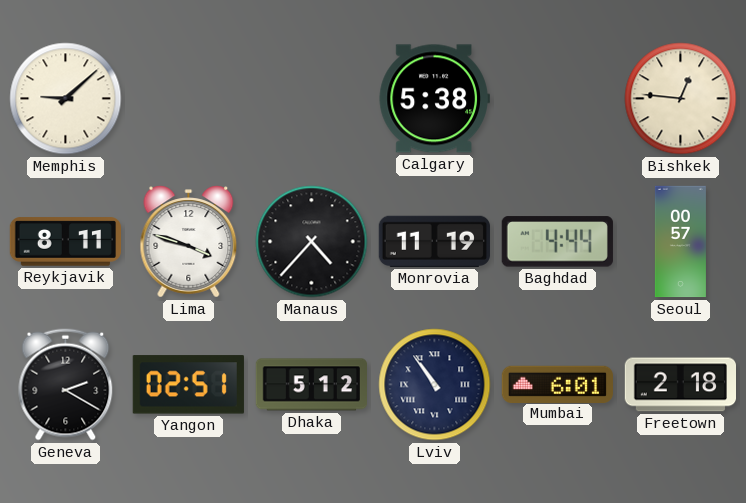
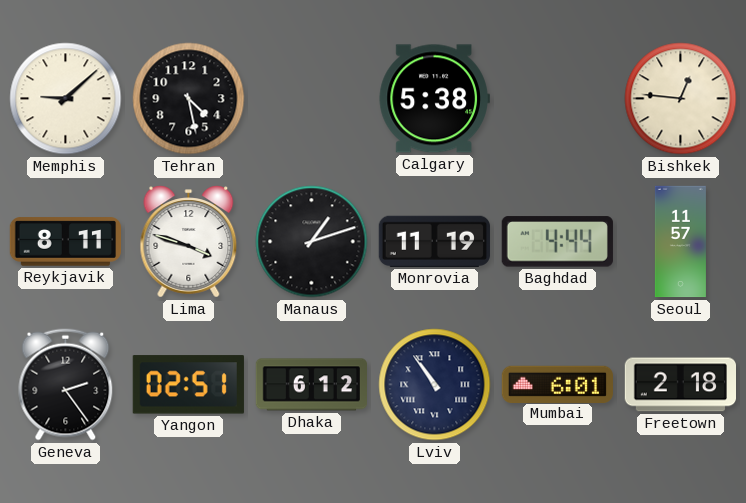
Tehran: none -> 4:28 (189, 99)
Manaus: 4:37 -> 1:12 (312, 242)
Seoul: 00:57 -> 11:57 (680, 242)
Geneva: 2:20 -> 2:24 (66, 385)
Dhaka: 5:12 -> 6:12 (311, 385)
